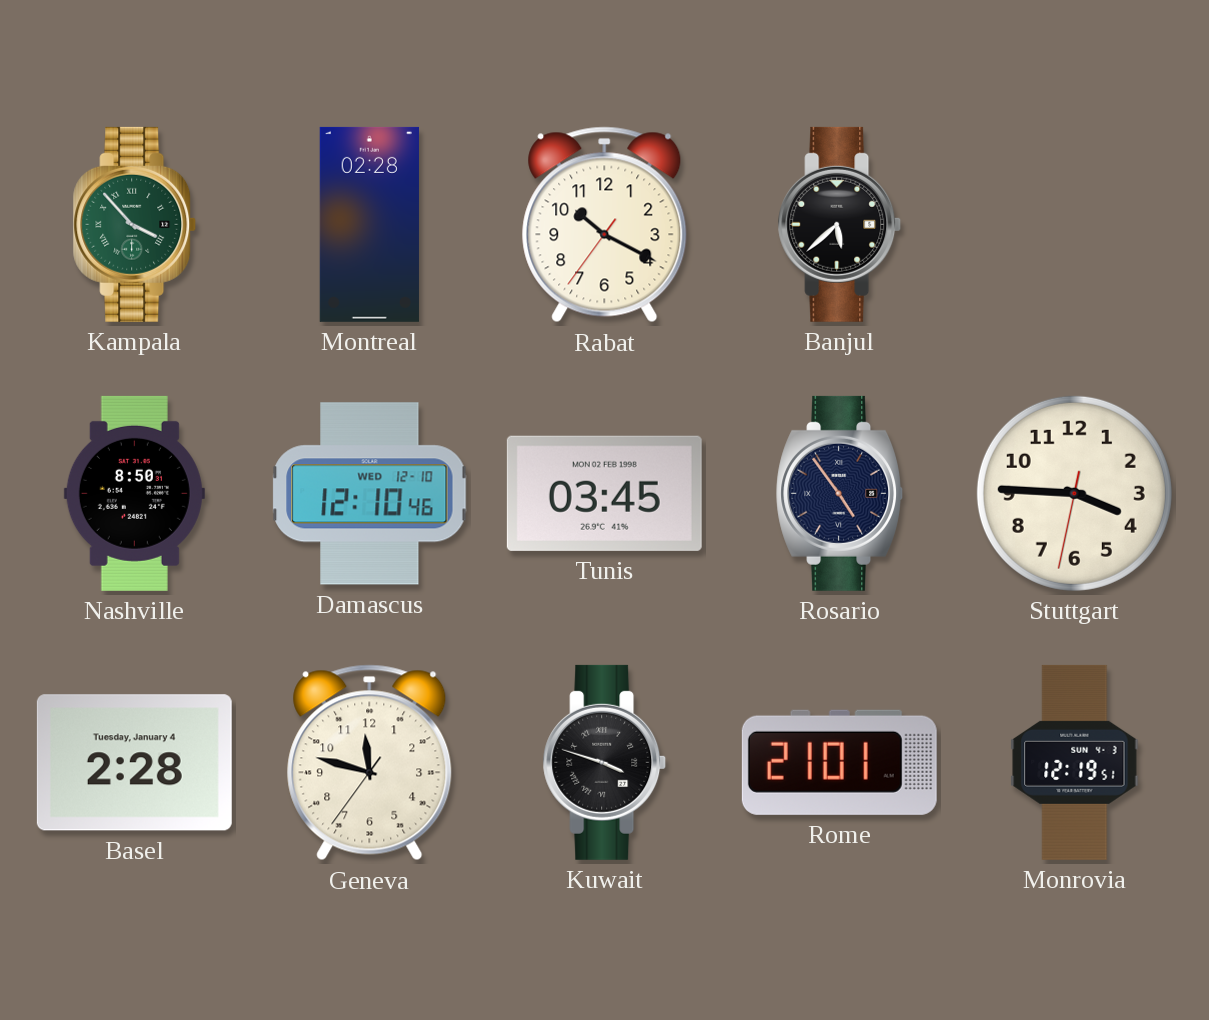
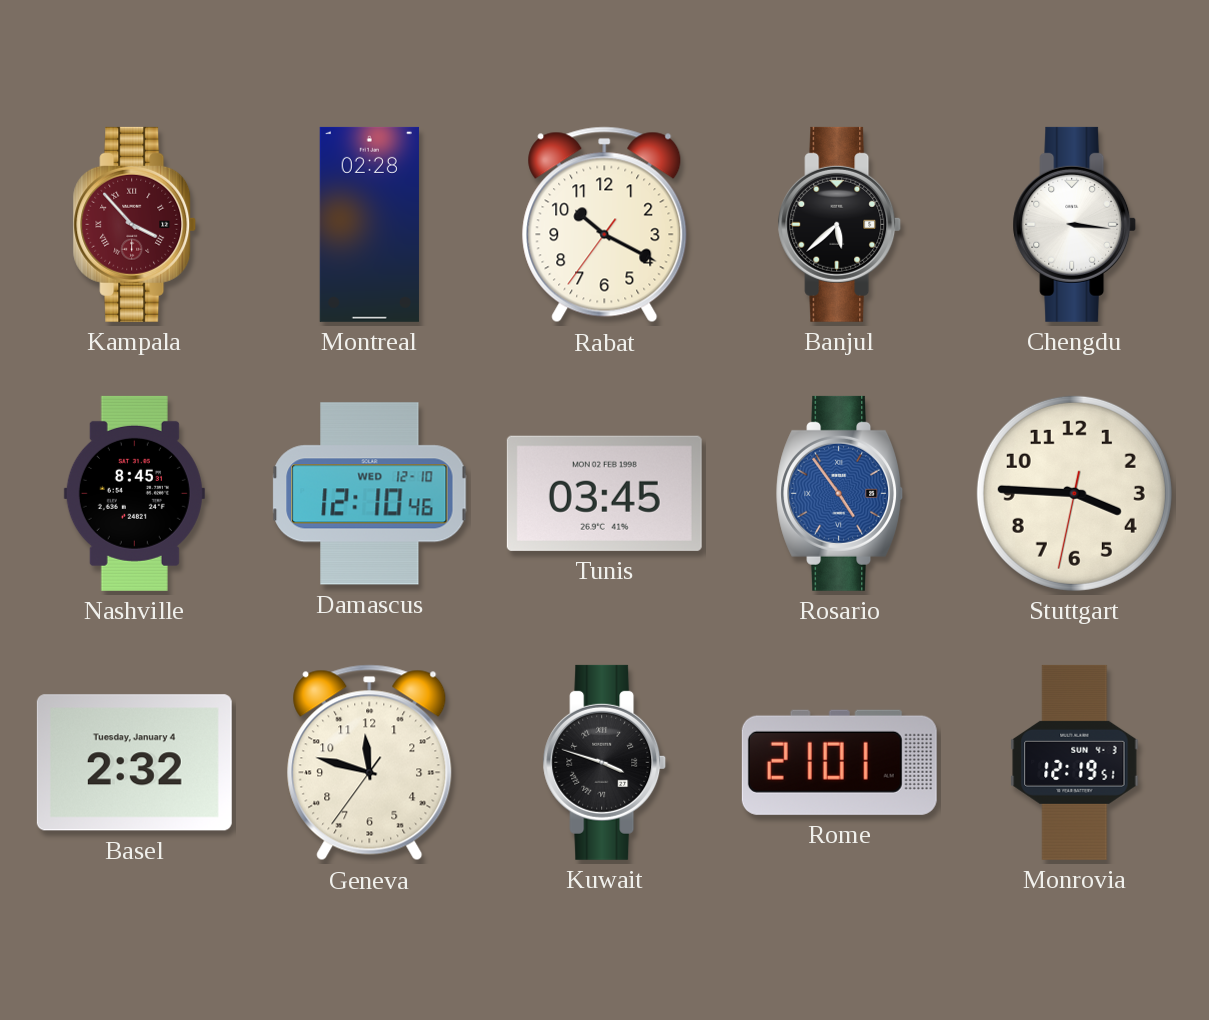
Kampala dial: green -> burgundy (135, 224)
Chengdu: none -> 3:16 (1075, 224)
Nashville: 8:50 -> 8:45 (134, 493)
Rosario dial: navy -> blue (839, 493)
Basel: 2:28 -> 2:32 (134, 763)
